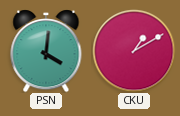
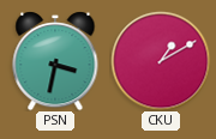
PSN: 4:01 -> 3:32 (55, 61)
